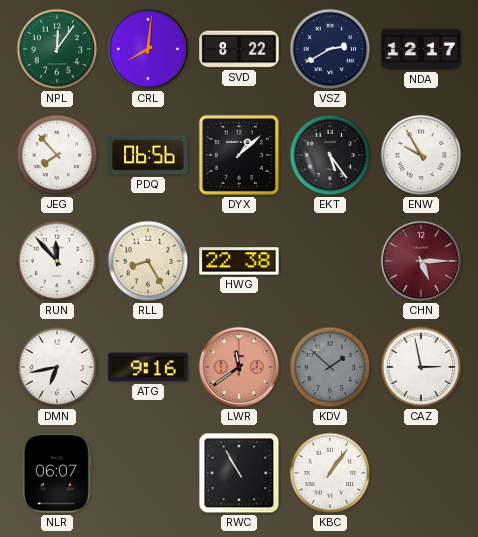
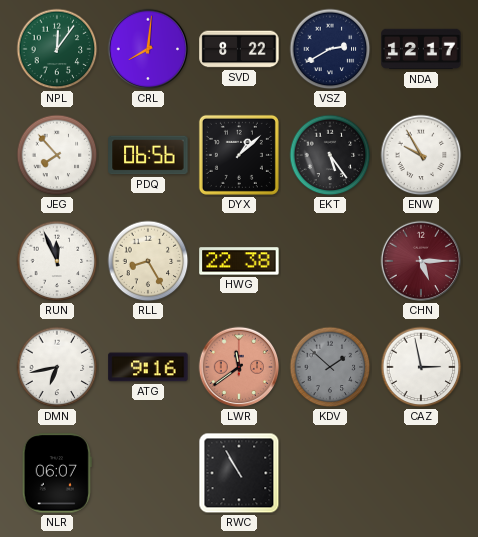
RUN: 11:53 -> 11:56 (57, 261)
KBC: 1:06 -> none (330, 473)
